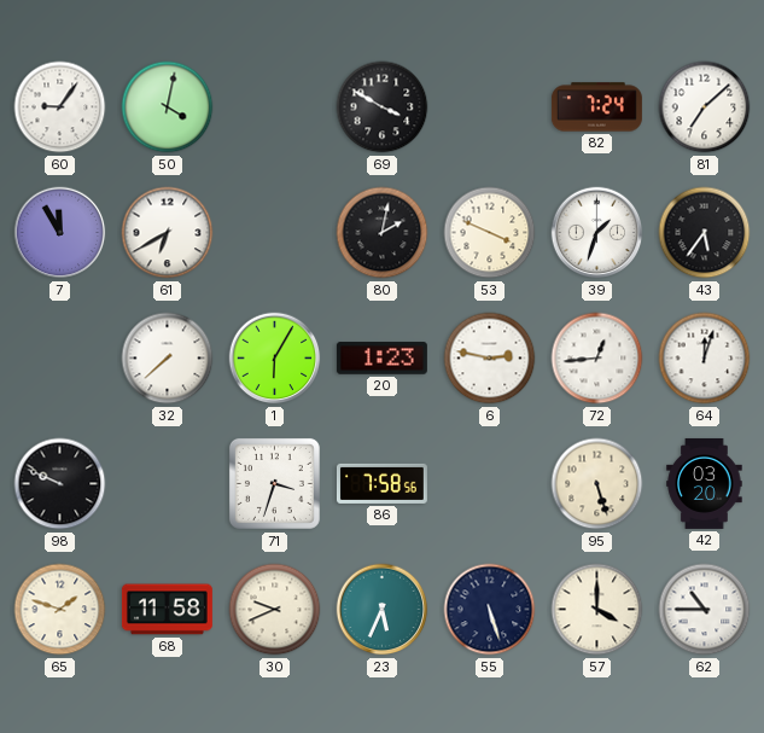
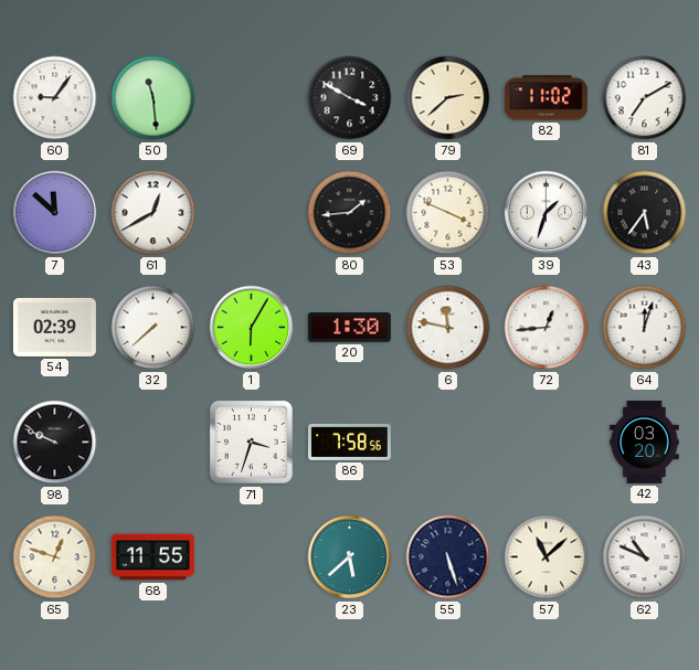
50: 4:02 -> 11:29 (153, 98)
79: none -> 2:38 (448, 98)
82: 7:24 -> 11:02 (546, 98)
81: 7:08 -> 7:10 (645, 98)
7: 11:55 -> 11:52 (55, 213)
61: 6:40 -> 12:40 (153, 213)
80: 2:02 -> 1:44 (350, 213)
54: none -> 02:39 (54, 327)
20: 1:23 -> 1:30 (349, 328)
6: 2:47 -> 11:47 (448, 328)
95: 5:27 -> none (597, 484)
65: 1:48 -> 12:48 (55, 557)
68: 11:58 -> 11:55 (152, 557)
30: 9:41 -> none (275, 610)
23: 5:34 -> 5:38 (350, 557)
57: 4:00 -> 11:08 (547, 557)
62: 10:45 -> 10:49 (645, 557)
